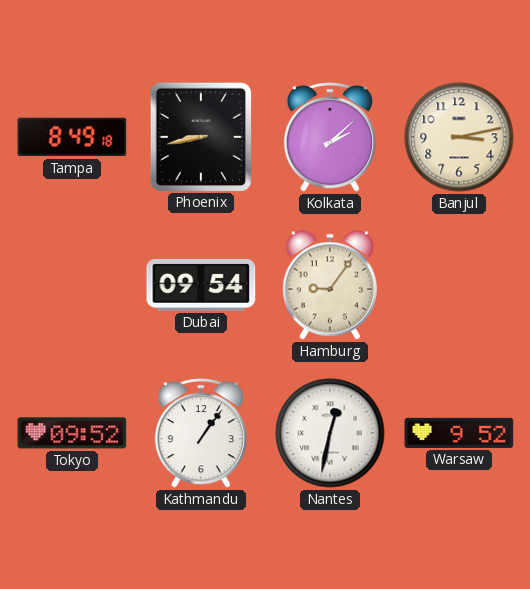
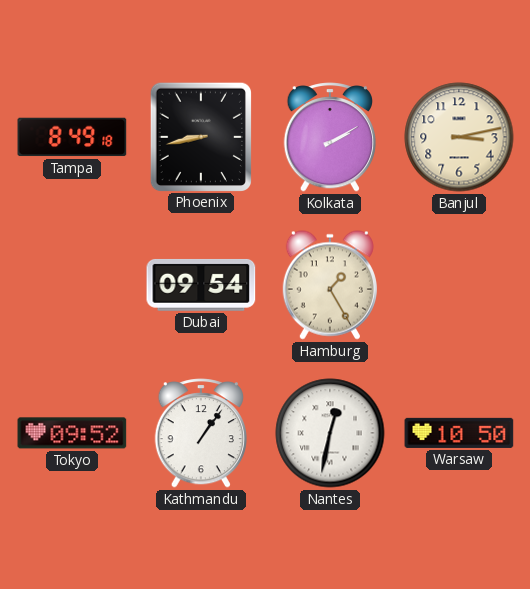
Kolkata: 2:08 -> 2:10 (329, 138)
Hamburg: 9:06 -> 1:25 (330, 285)
Warsaw: 9:52 -> 10:50 (459, 433)
